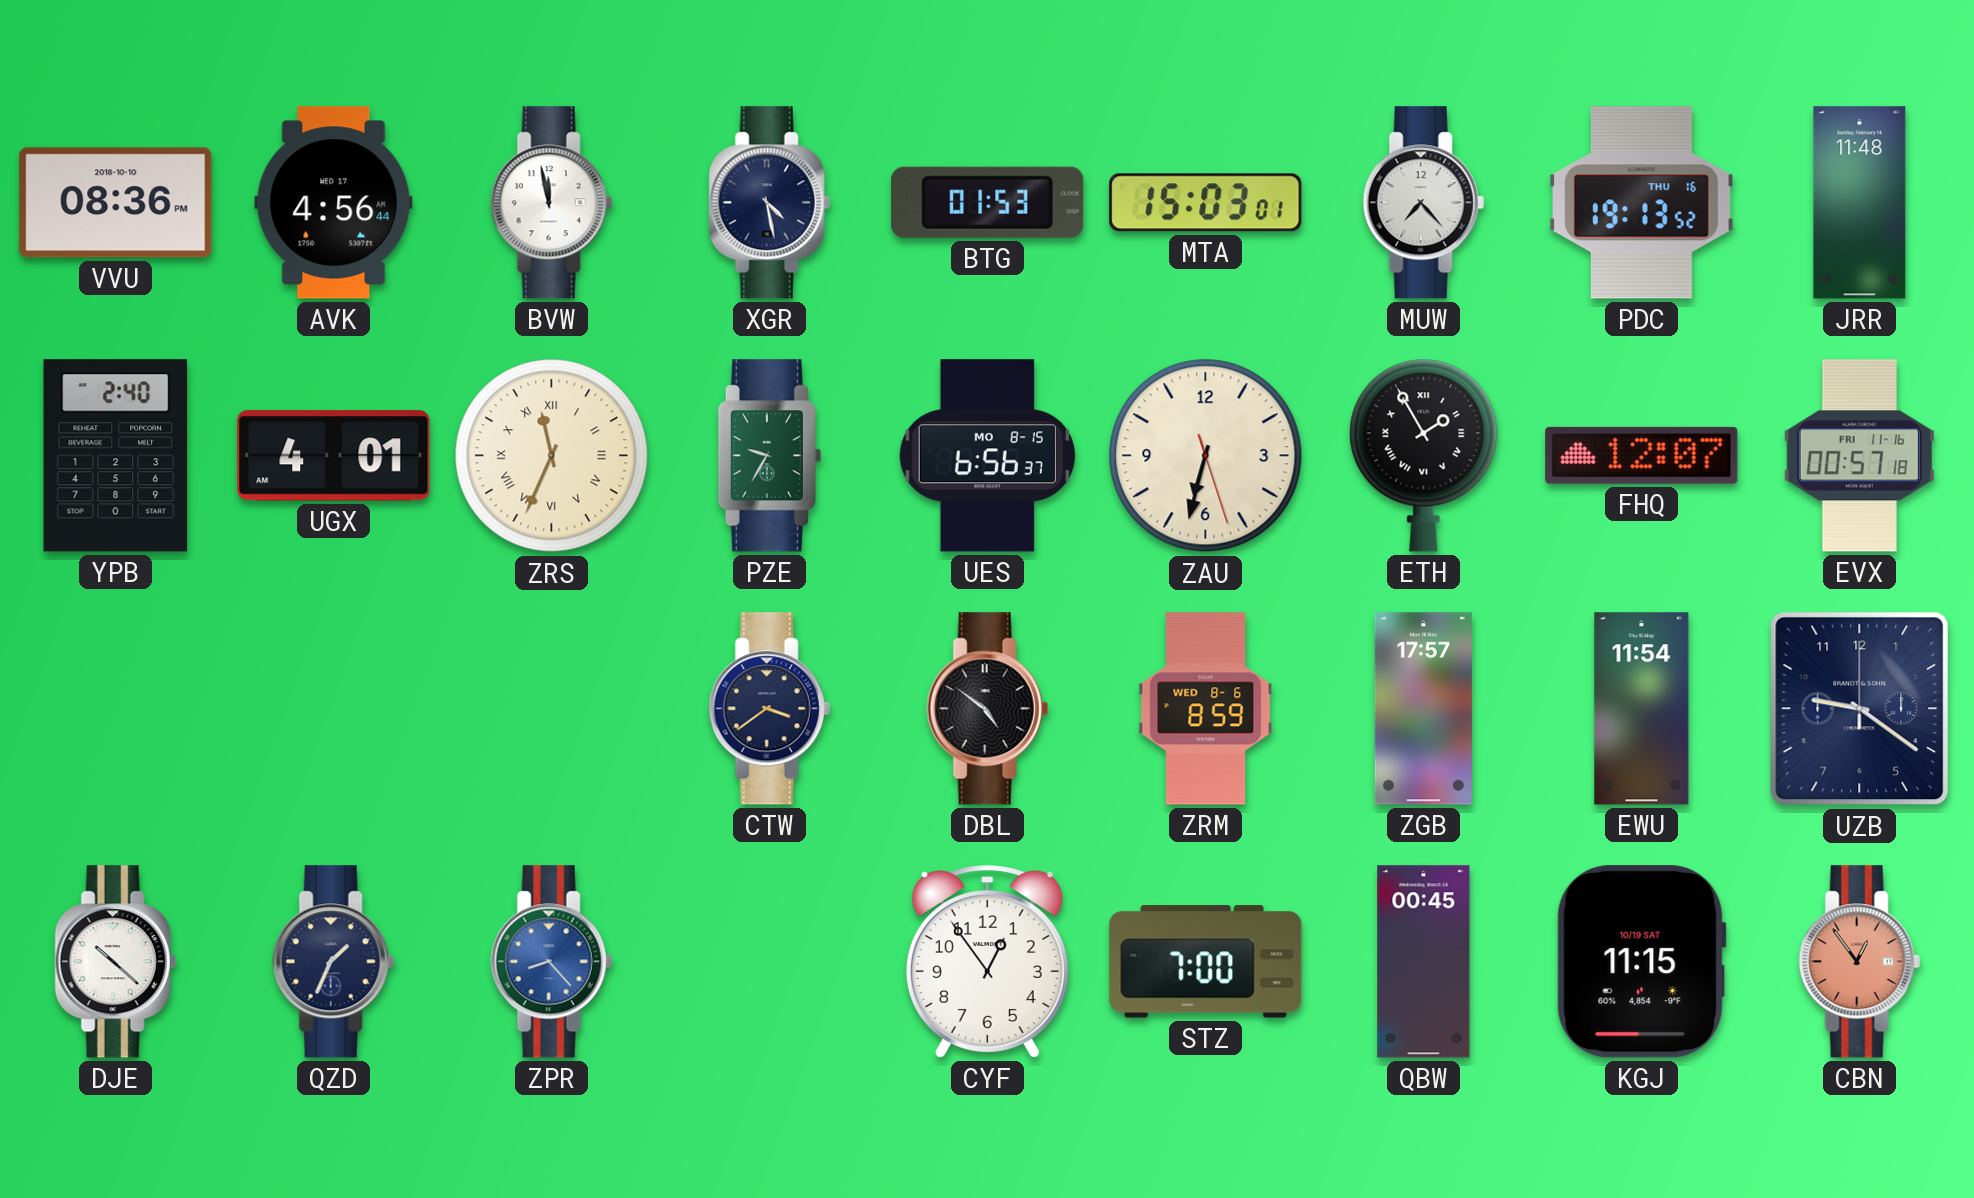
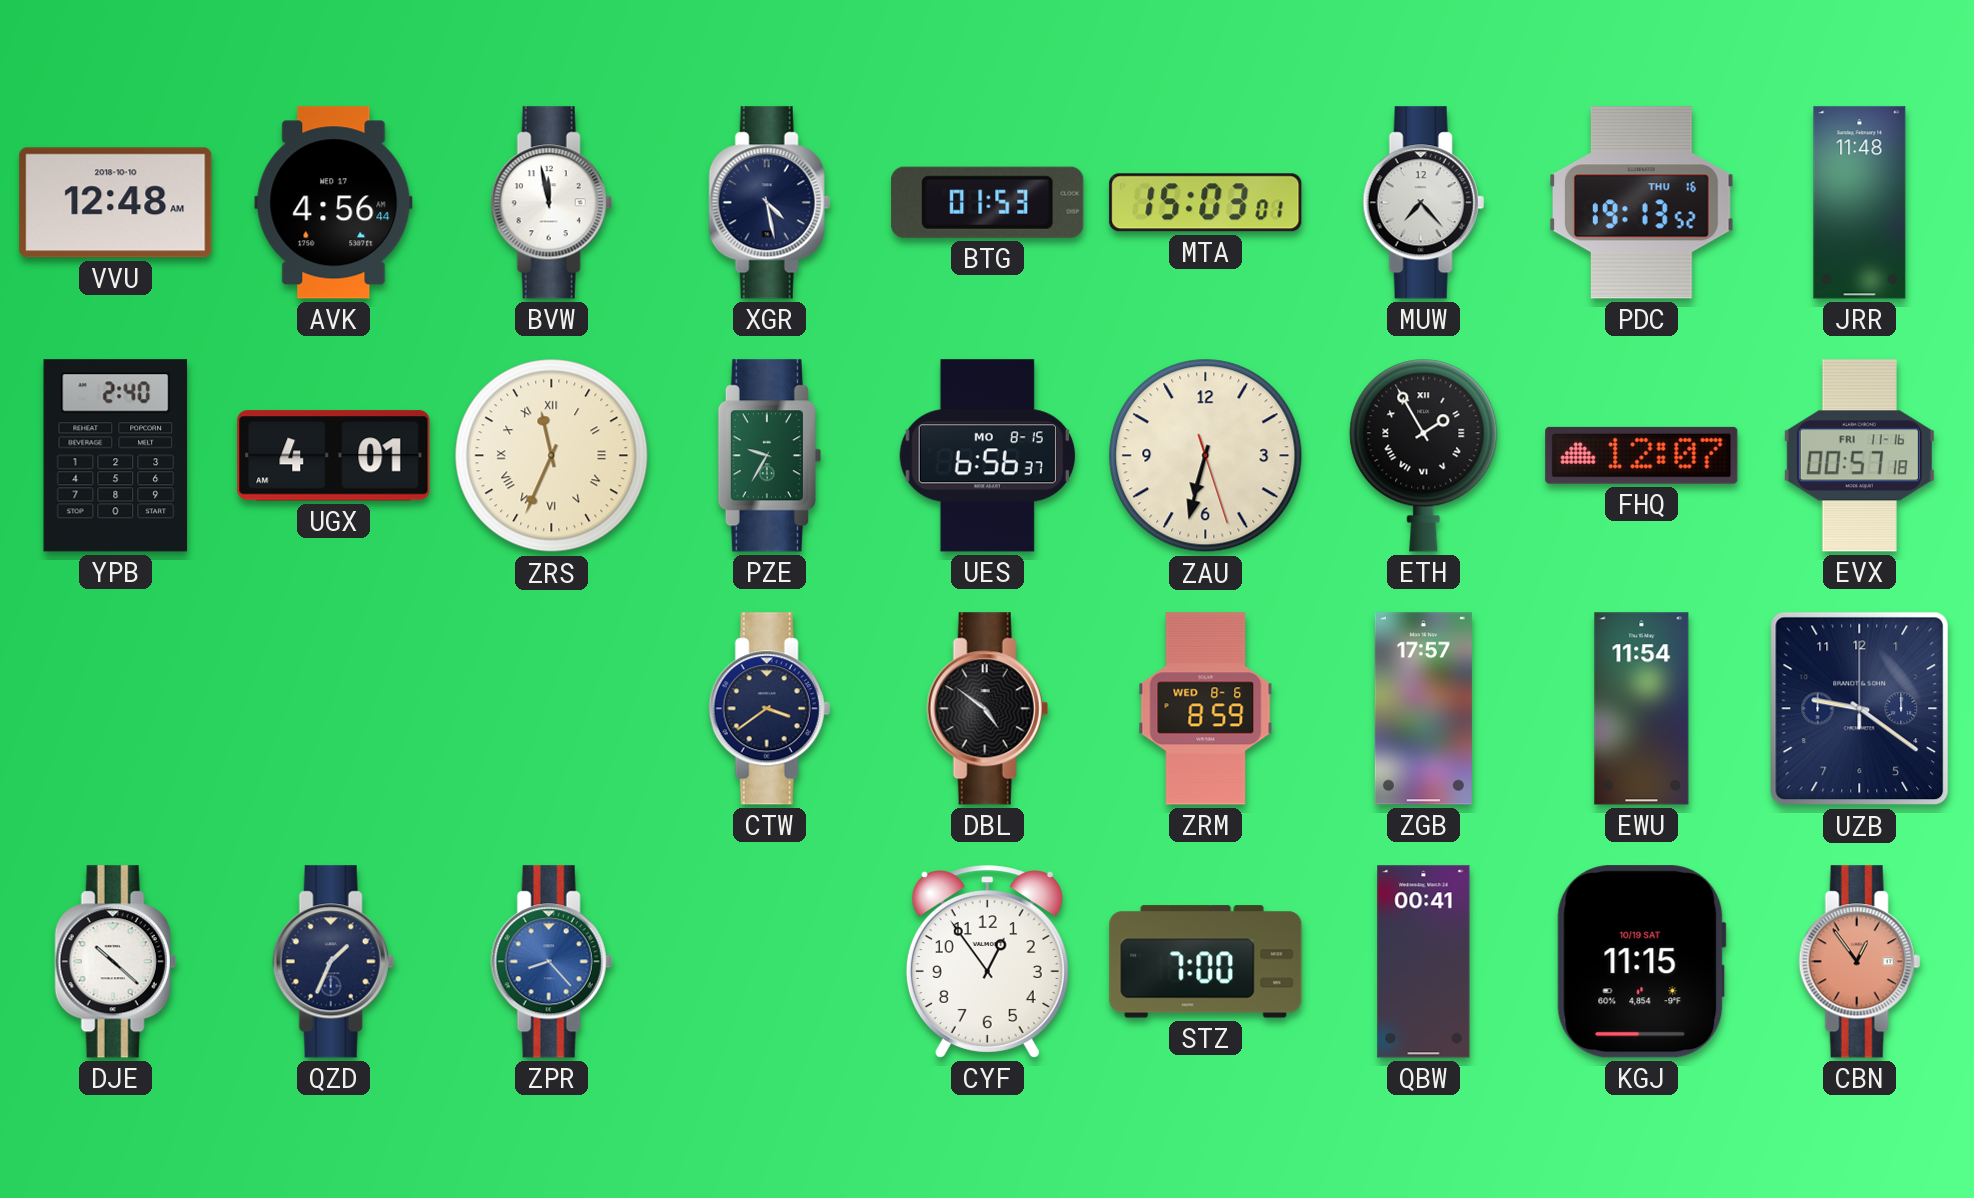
VVU: 08:36 -> 12:48 (116, 203)
QBW: 00:45 -> 00:41 (1424, 962)
